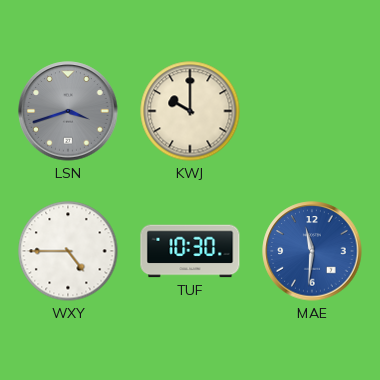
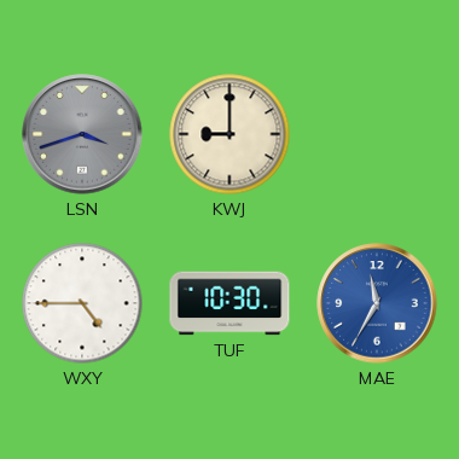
KWJ: 10:00 -> 9:00 (230, 134)
MAE: 11:31 -> 11:35 (377, 303)
